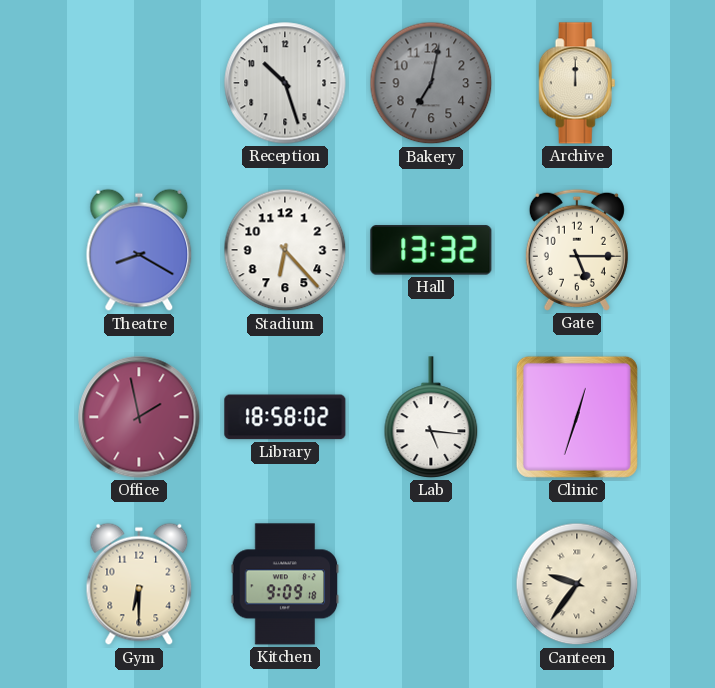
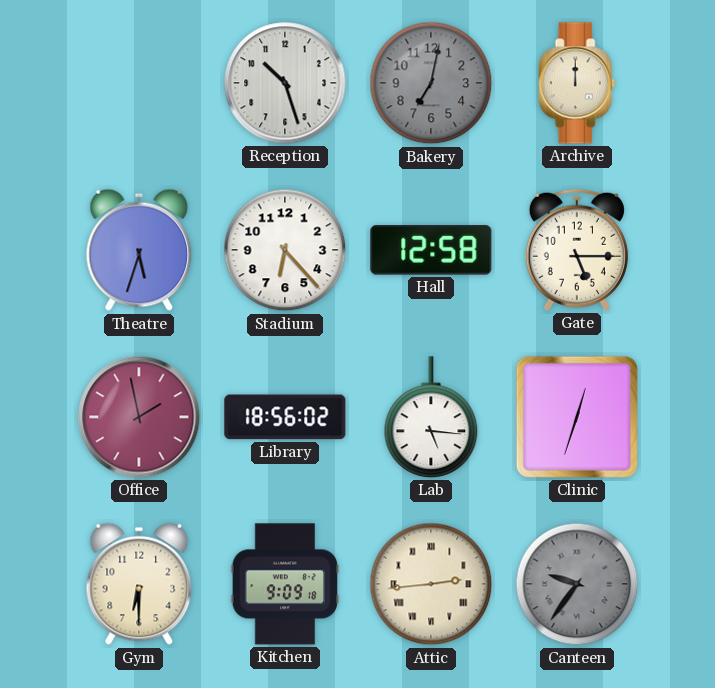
Theatre: 8:20 -> 5:33 (139, 250)
Hall: 13:32 -> 12:58 (431, 250)
Library: 18:58 -> 18:56 (285, 417)
Attic: none -> 2:44 (431, 584)
Canteen dial: cream -> grey (577, 584)
